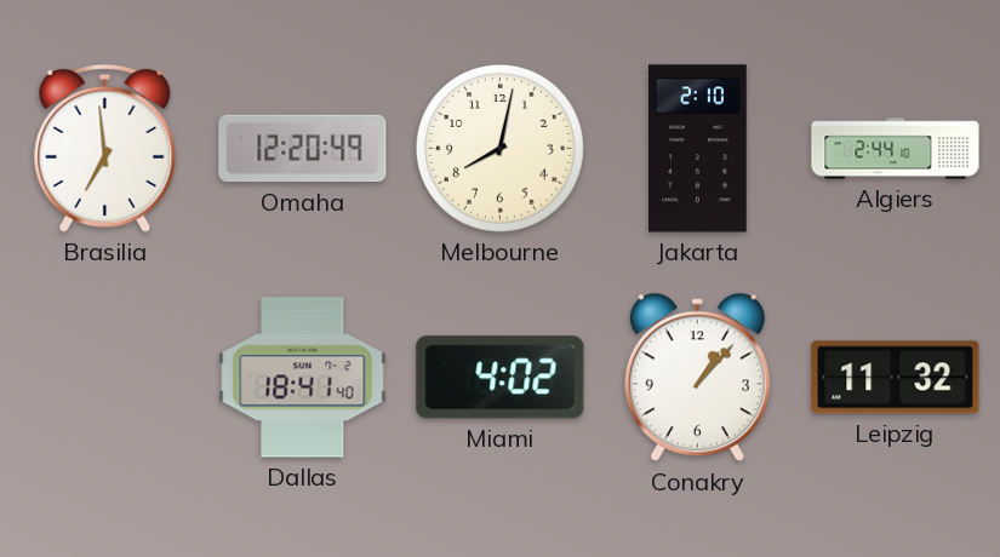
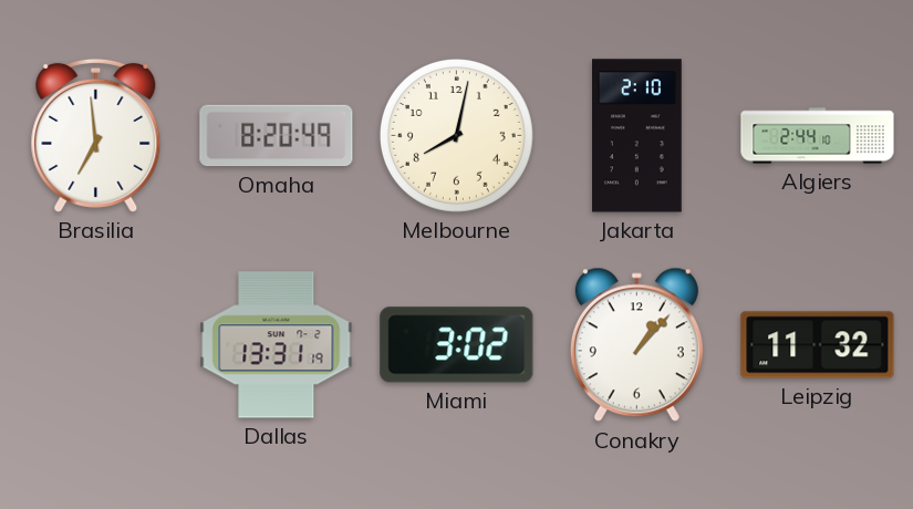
Omaha: 12:20 -> 8:20 (277, 136)
Dallas: 18:41 -> 13:31 (277, 345)
Miami: 4:02 -> 3:02 (457, 345)
